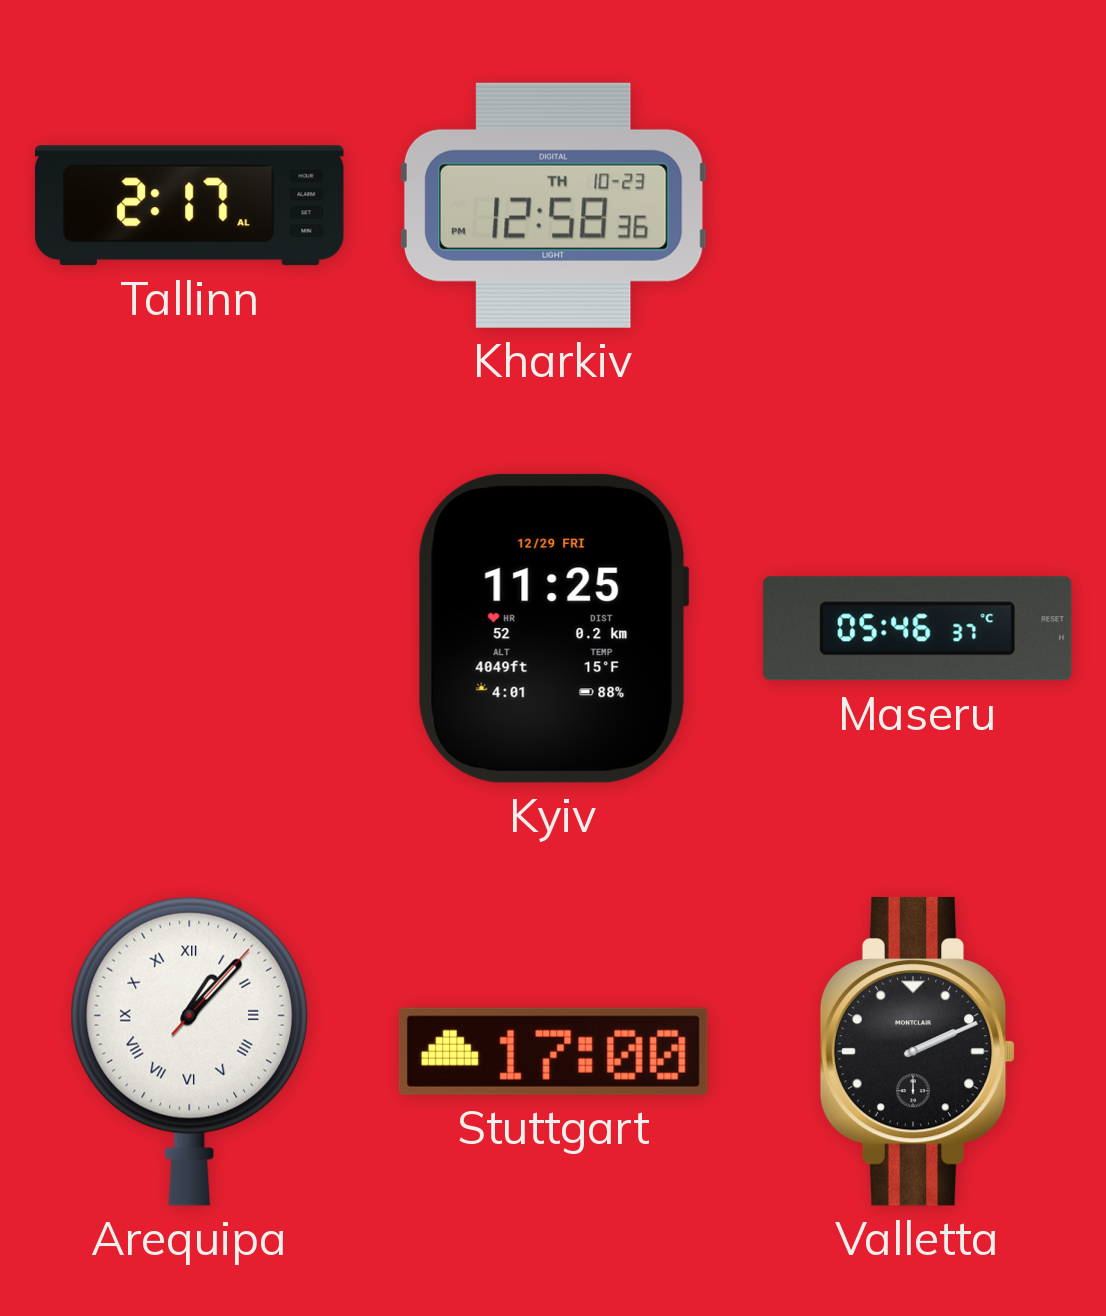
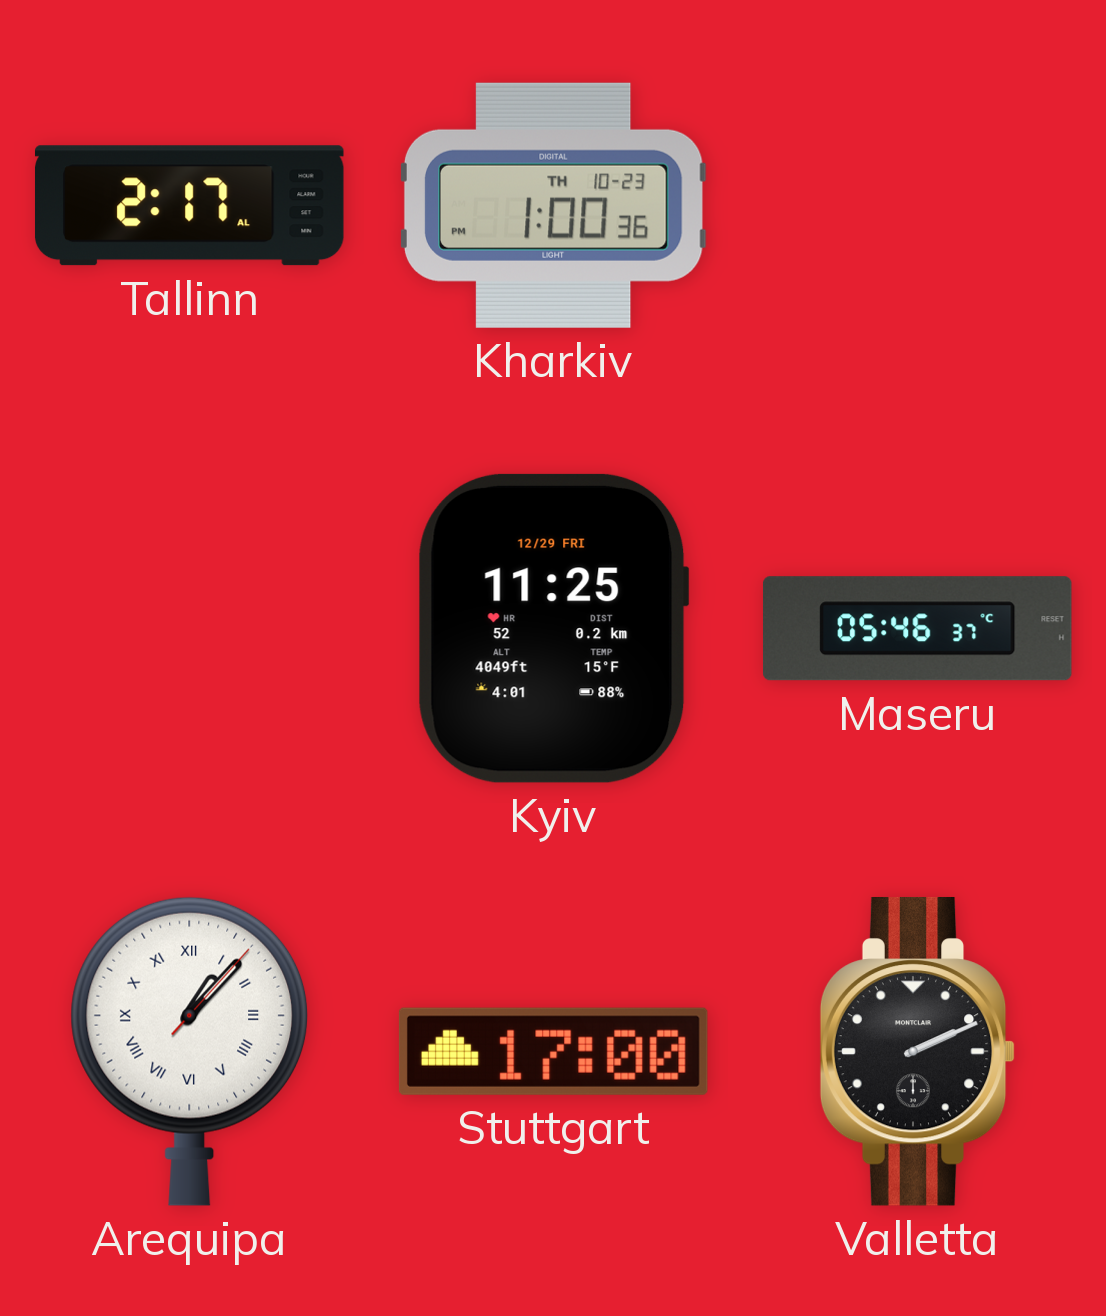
Kharkiv: 12:58 -> 1:00 (553, 205)
